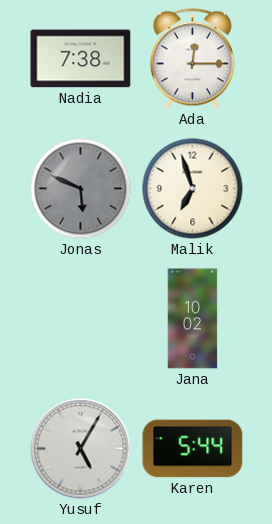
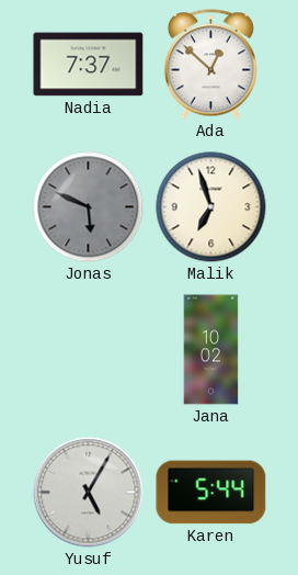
Nadia: 7:38 -> 7:37 (89, 65)
Ada: 12:15 -> 12:52 (210, 65)
